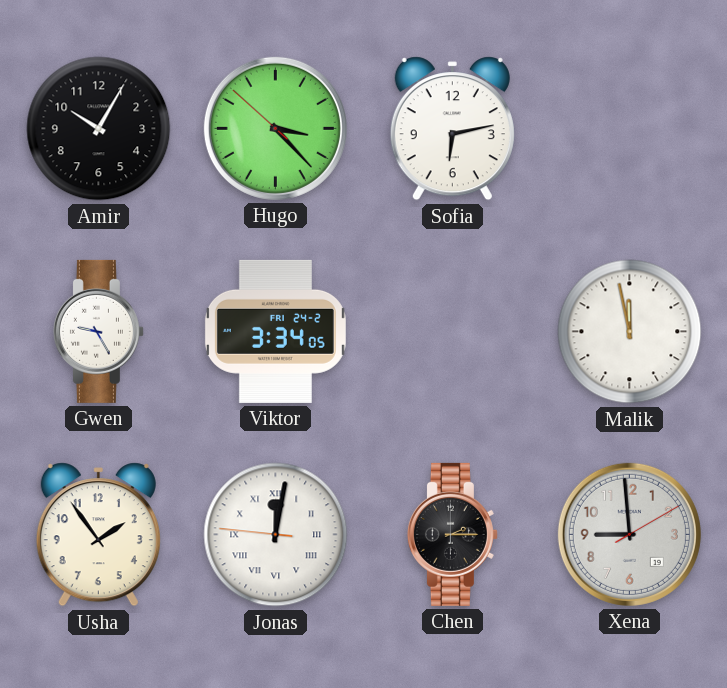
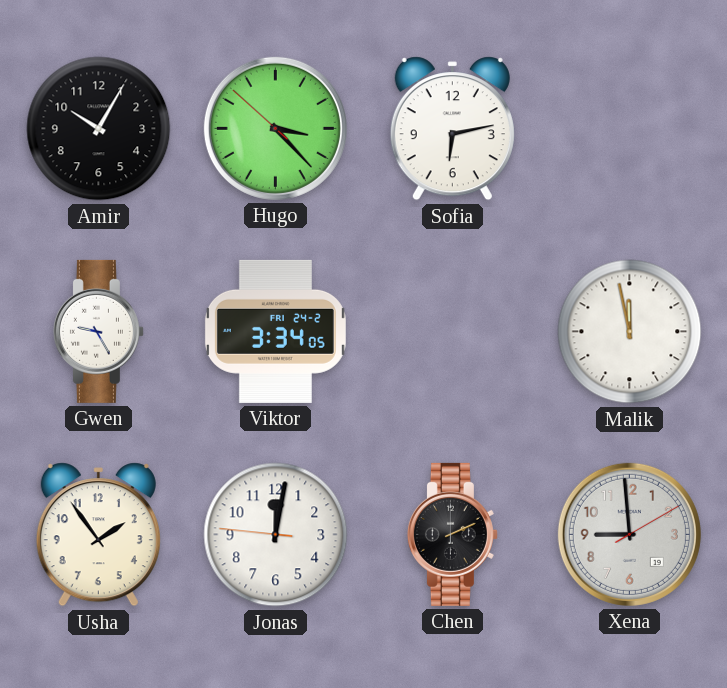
Jonas numerals: Roman -> Arabic (276, 535)
Chen: 2:15 -> 2:11 (452, 534)
